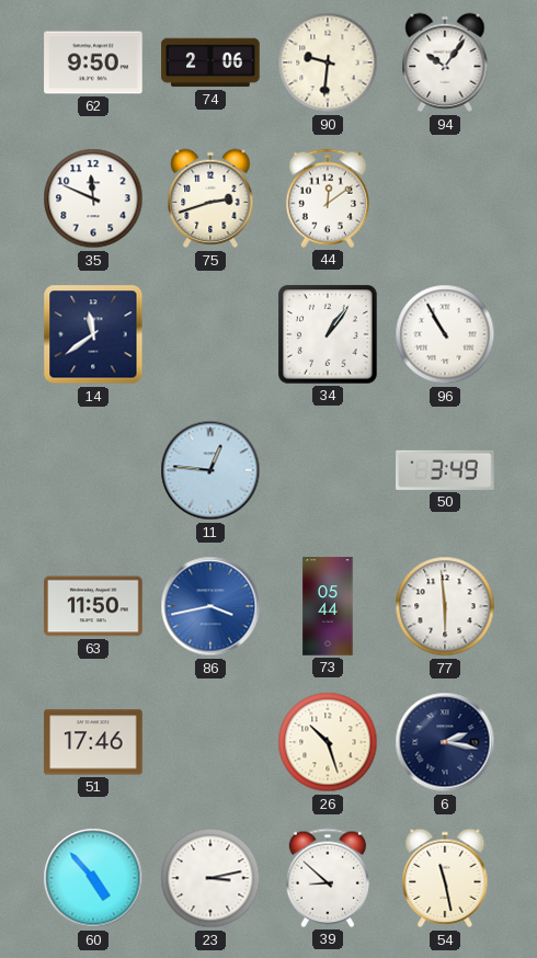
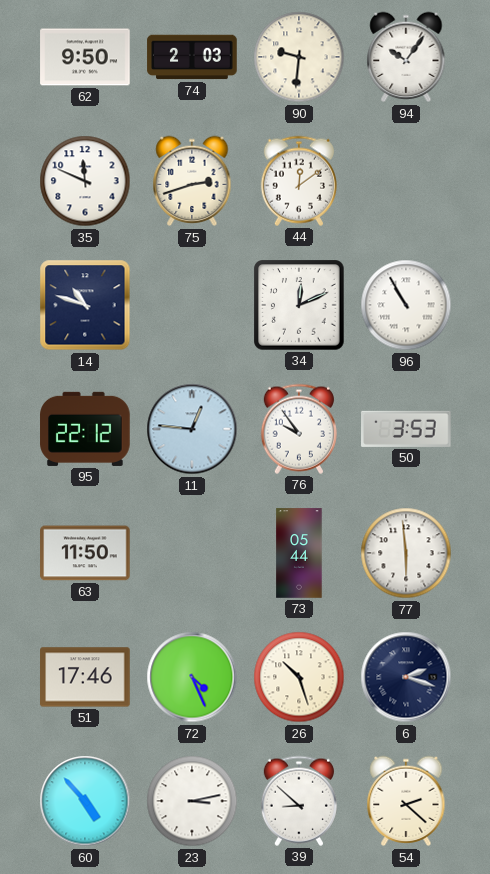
74: 2:06 -> 2:03 (192, 57)
14: 11:39 -> 10:48 (85, 305)
34: 1:06 -> 12:11 (299, 305)
95: none -> 22:12 (85, 429)
76: none -> 9:54 (299, 429)
50: 3:49 -> 3:53 (406, 429)
86: 3:43 -> none (210, 606)
72: none -> 4:26 (192, 677)
6: 2:17 -> 2:18 (406, 677)
54: 11:28 -> 2:22 (406, 801)
